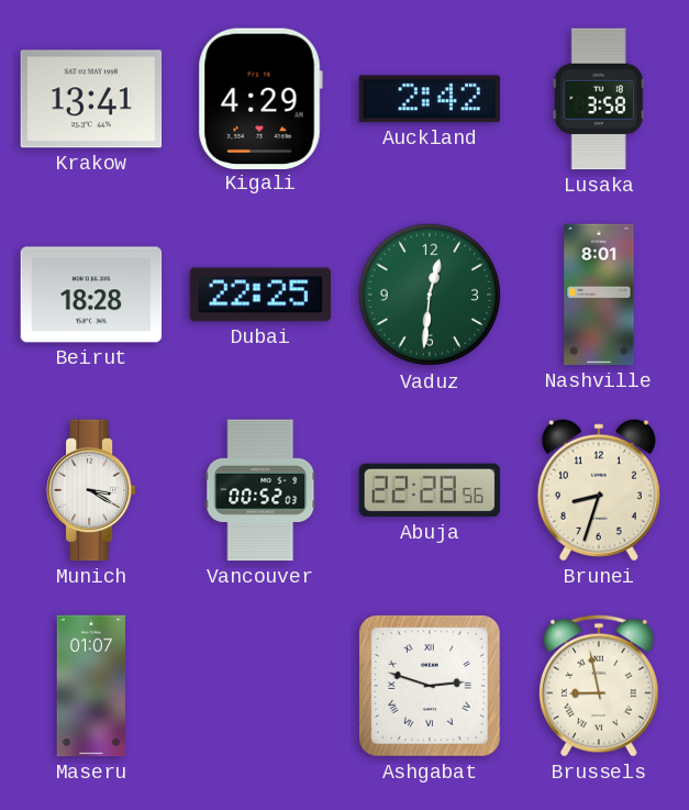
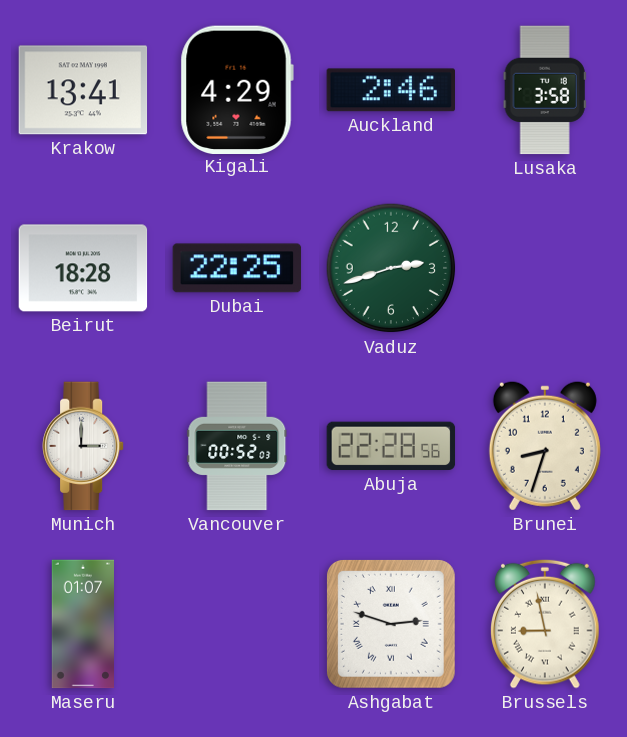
Auckland: 2:42 -> 2:46 (390, 90)
Vaduz: 12:31 -> 2:42 (391, 268)
Nashville: 8:01 -> none (599, 295)
Munich: 3:20 -> 3:00 (84, 446)
